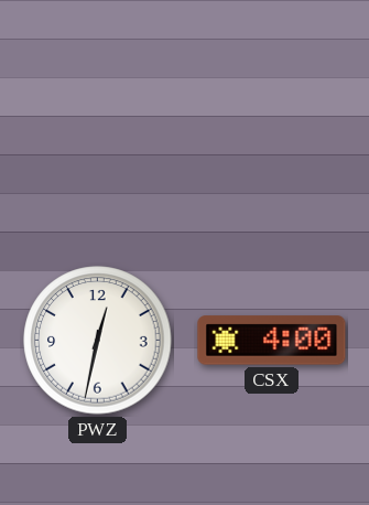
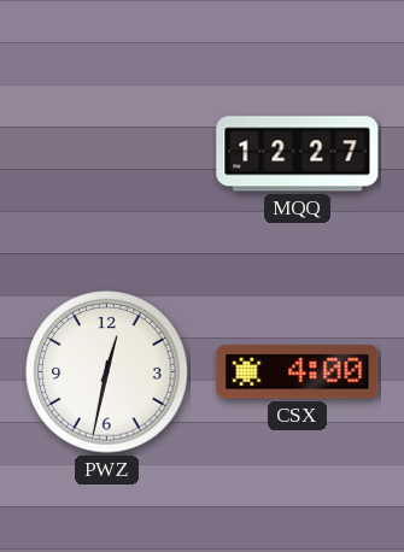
MQQ: none -> 12:27 (298, 154)
